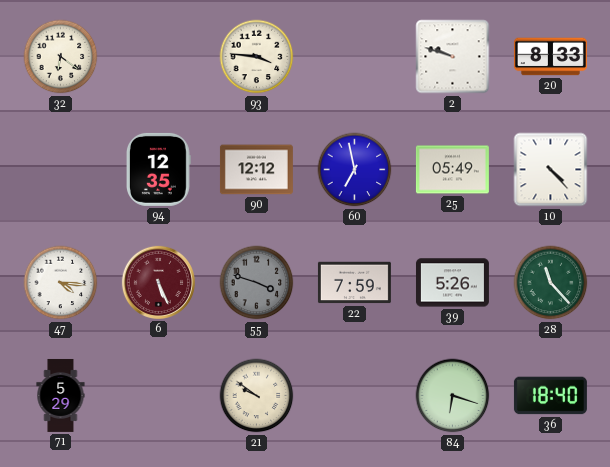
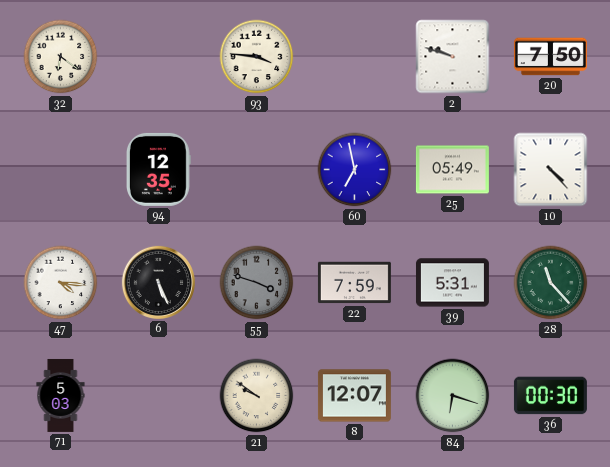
20: 8:33 -> 7:50 (550, 57)
90: 12:12 -> none (256, 170)
6 dial: burgundy -> black (158, 282)
39: 5:26 -> 5:31 (452, 283)
71: 5:29 -> 5:03 (61, 395)
8: none -> 12:07 (354, 396)
36: 18:40 -> 00:30 (550, 396)
